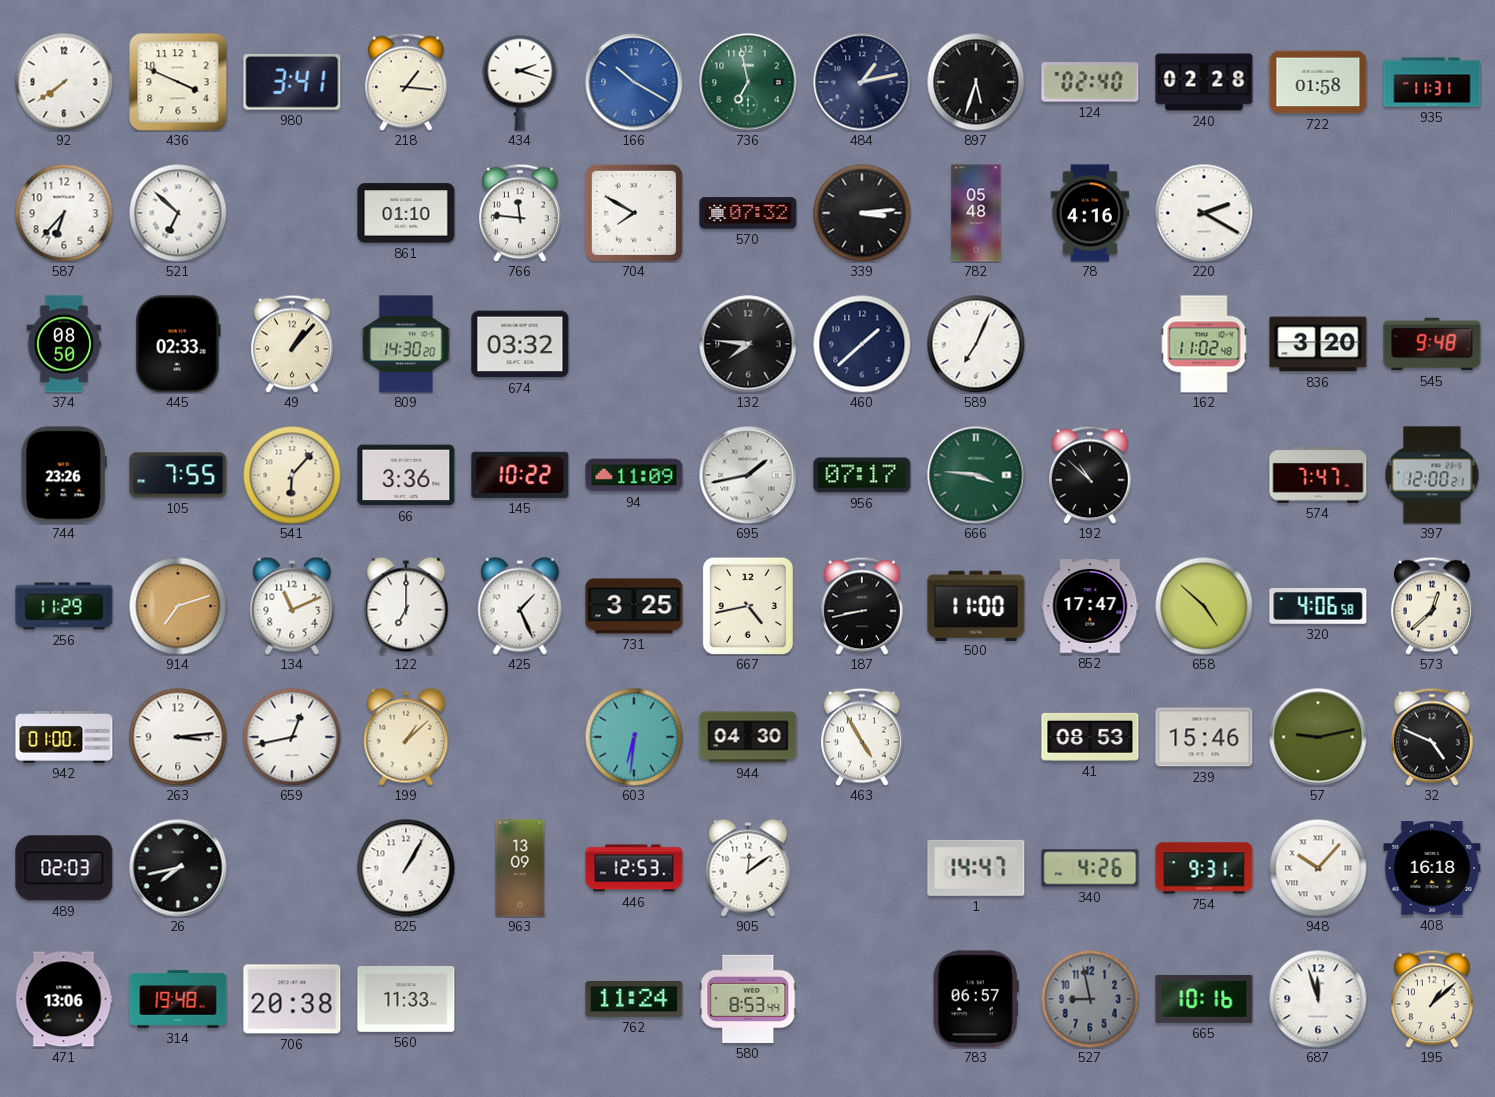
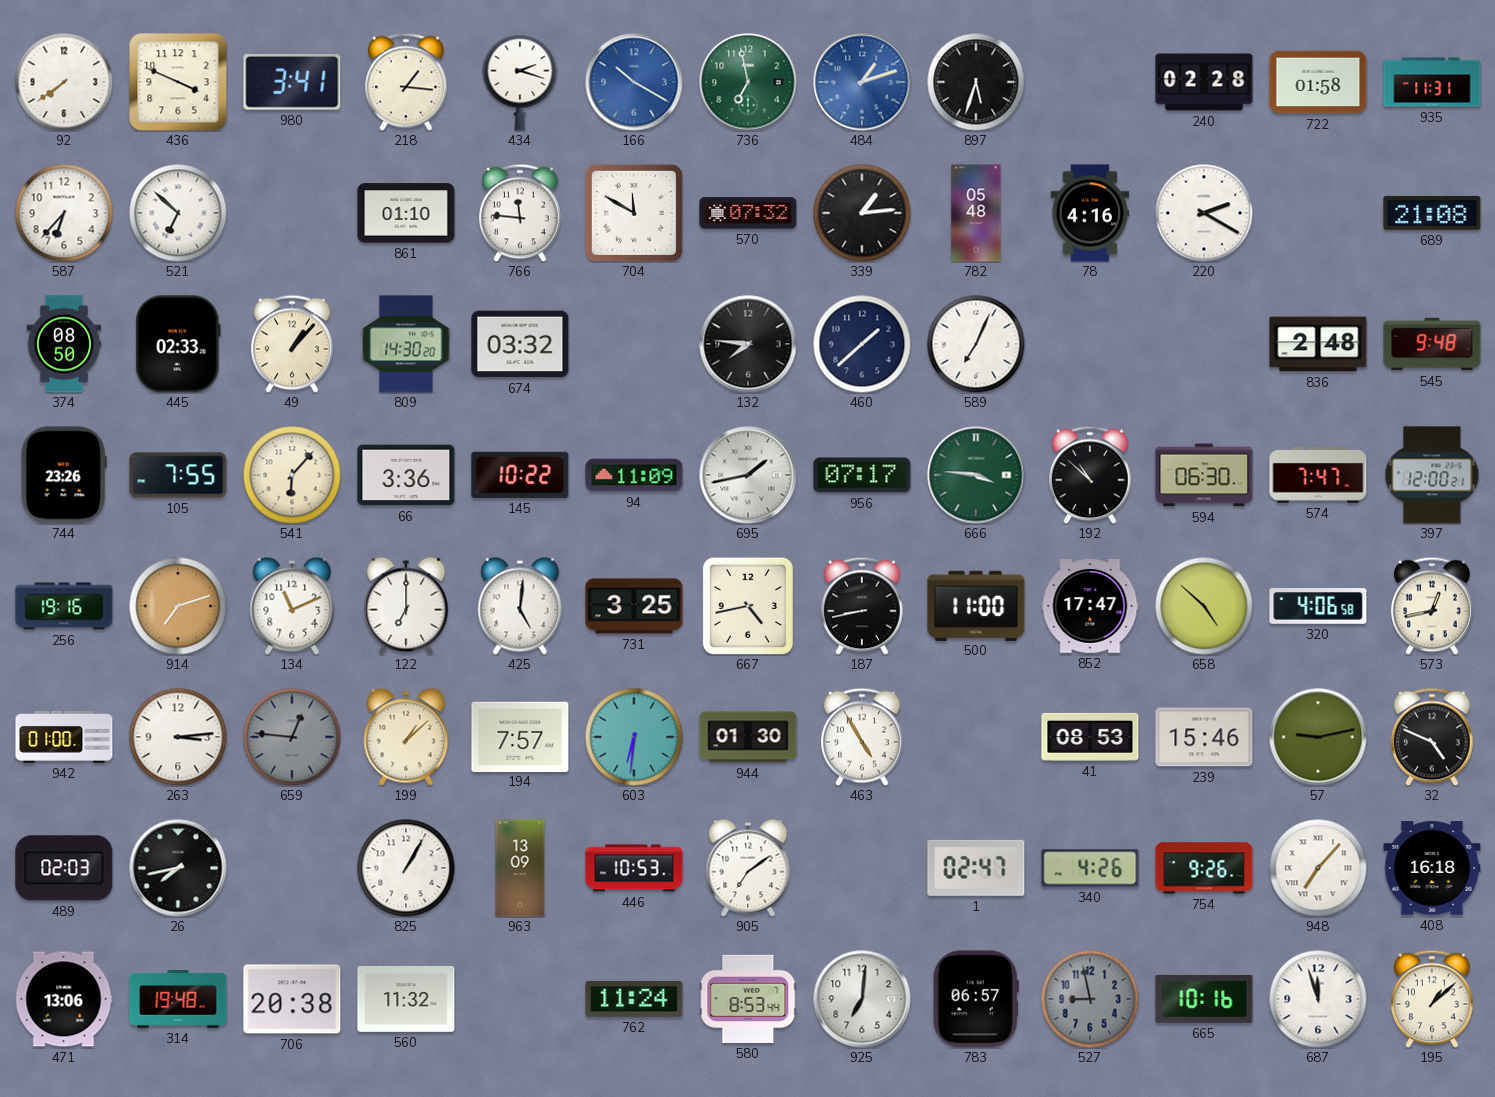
484: 1:13 -> 1:12 (862, 82)
484 dial: navy -> blue (862, 82)
124: 02:40 -> none (1090, 82)
704: 7:50 -> 11:50 (634, 213)
339: 3:14 -> 1:14 (862, 213)
689: none -> 21:08 (1432, 213)
162: 11:02 -> none (1204, 344)
836: 3:20 -> 2:48 (1318, 344)
594: none -> 06:30 (1204, 475)
256: 11:29 -> 19:16 (64, 606)
425: 1:26 -> 5:01 (520, 606)
573: 12:38 -> 12:43 (1432, 606)
659: 12:43 -> 12:46 (292, 737)
659 dial: white -> grey (292, 737)
194: none -> 7:57 (520, 736)
944: 04:30 -> 01:30 (748, 737)
446: 12:53 -> 10:53 (634, 868)
905: 12:09 -> 7:09 (748, 868)
1: 14:47 -> 02:47 (976, 868)
754: 9:31 -> 9:26 (1204, 868)
948: 10:07 -> 7:07 (1318, 868)
560: 11:33 -> 11:32 (406, 999)
925: none -> 7:01 (862, 999)
